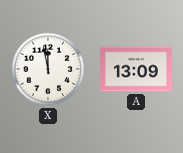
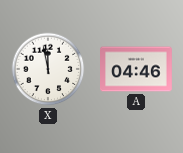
A: 13:09 -> 04:46 (137, 69)
